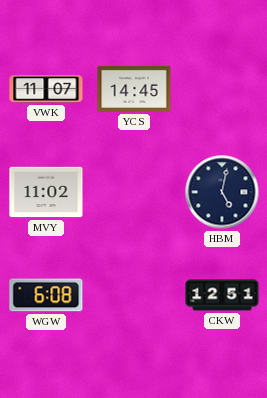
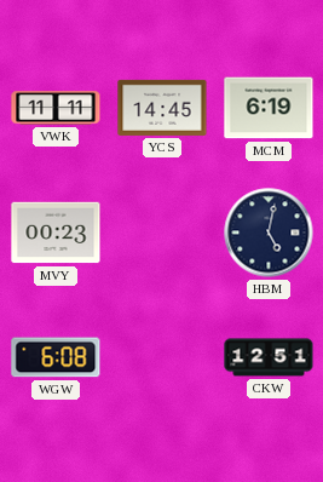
VWK: 11:07 -> 11:11 (56, 108)
MCM: none -> 6:19 (269, 108)
MVY: 11:02 -> 00:23 (56, 233)
